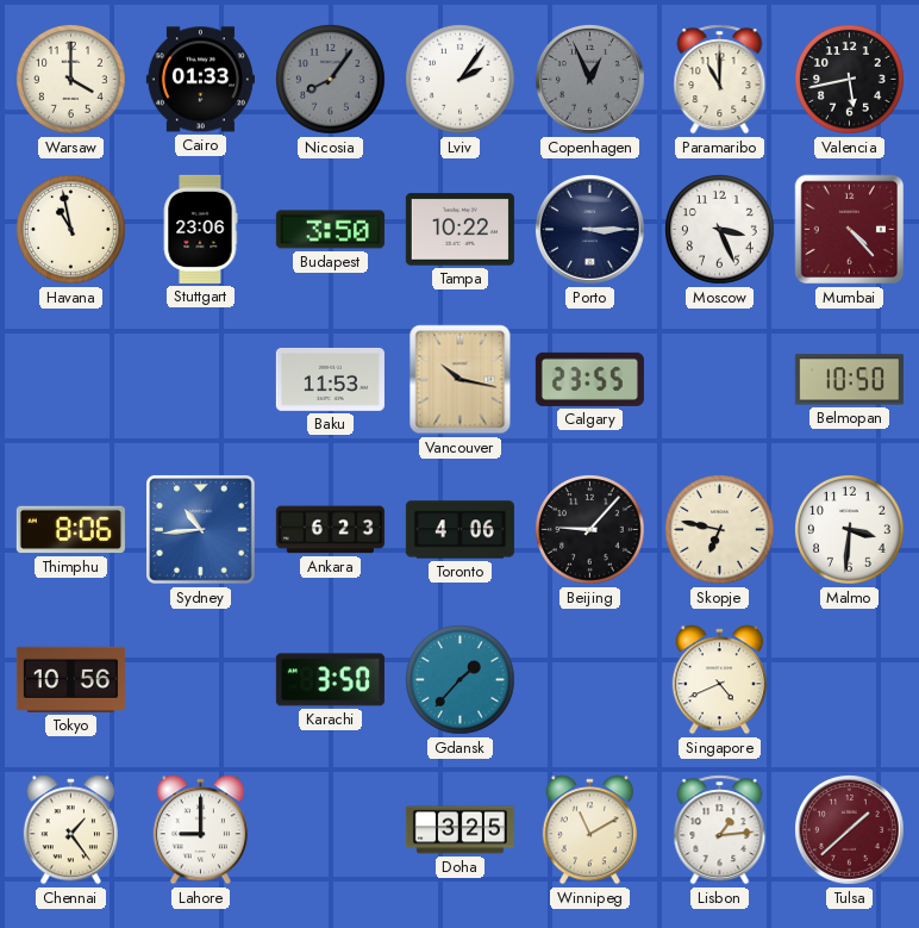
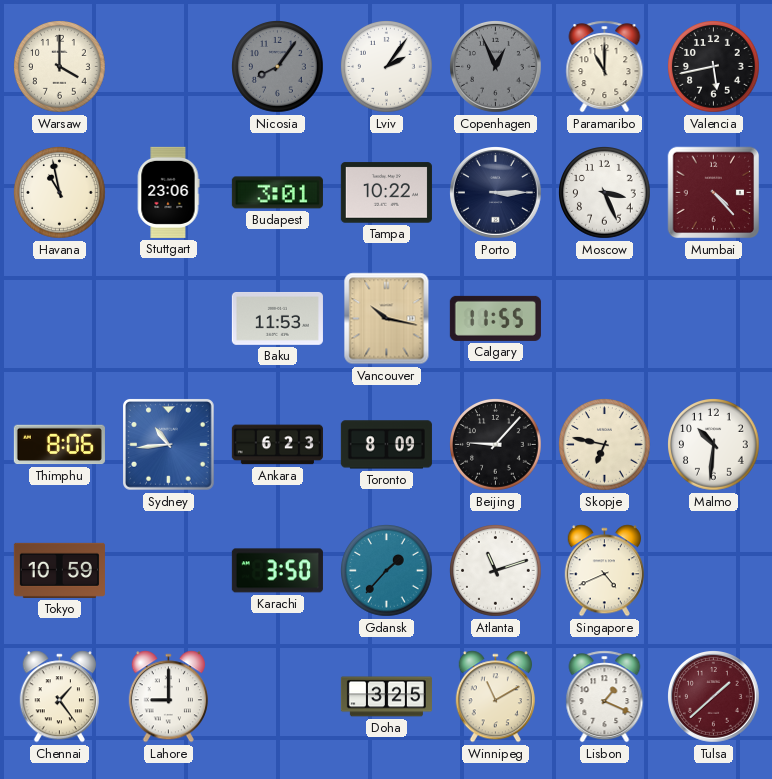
Cairo: 01:33 -> none (200, 80)
Budapest: 3:50 -> 3:01 (277, 193)
Calgary: 23:55 -> 11:55 (495, 318)
Belmopan: 10:50 -> none (849, 380)
Toronto: 4:06 -> 8:09 (386, 445)
Malmo: 3:31 -> 10:31 (714, 445)
Tokyo: 10:56 -> 10:59 (59, 570)
Atlanta: none -> 11:12 (496, 571)
Lisbon: 1:14 -> 1:19 (605, 697)
